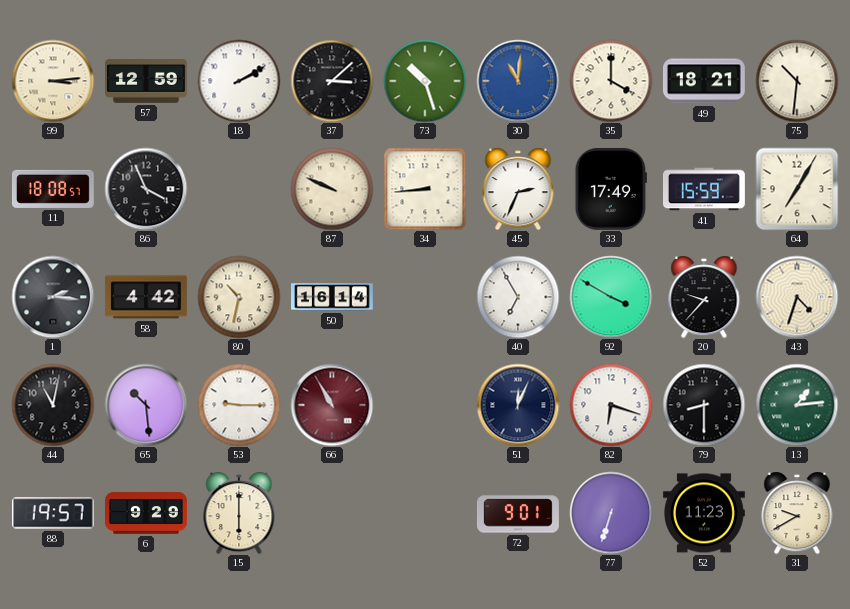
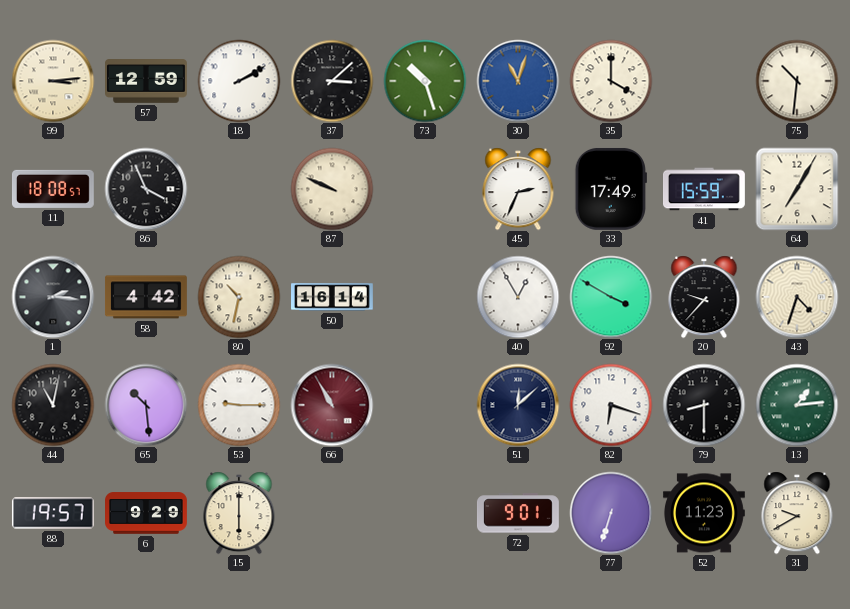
30: 11:01 -> 11:03 (518, 81)
49: 18:21 -> none (704, 81)
34: 8:44 -> none (425, 189)
40: 6:55 -> 12:55 (518, 297)
51: 12:04 -> 12:08 (518, 405)
